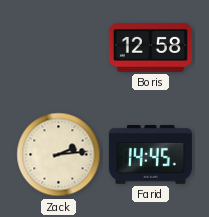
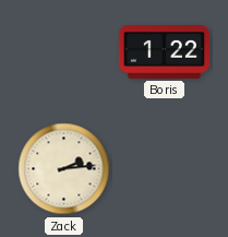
Boris: 12:58 -> 1:22 (164, 51)
Farid: 14:45 -> none (150, 155)
